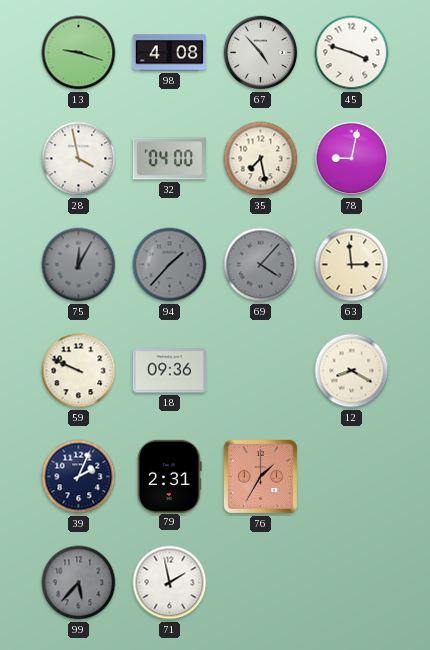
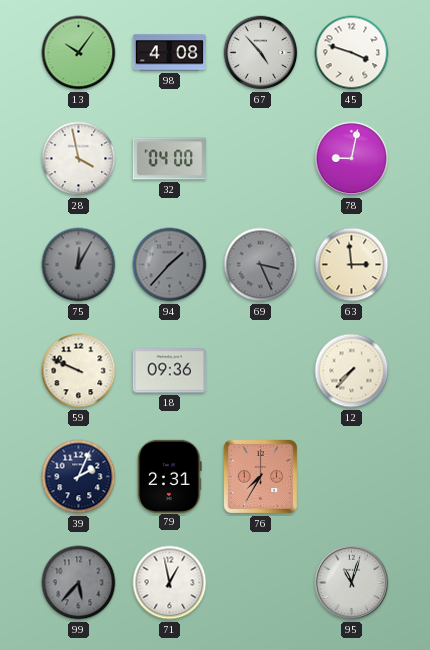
13: 9:18 -> 10:06 (79, 53)
35: 7:28 -> none (261, 159)
69: 4:07 -> 3:26 (261, 265)
12: 8:20 -> 7:37 (352, 371)
76: 1:35 -> 7:35 (260, 476)
71: 1:58 -> 12:58 (170, 583)
95: none -> 11:03 (352, 583)
